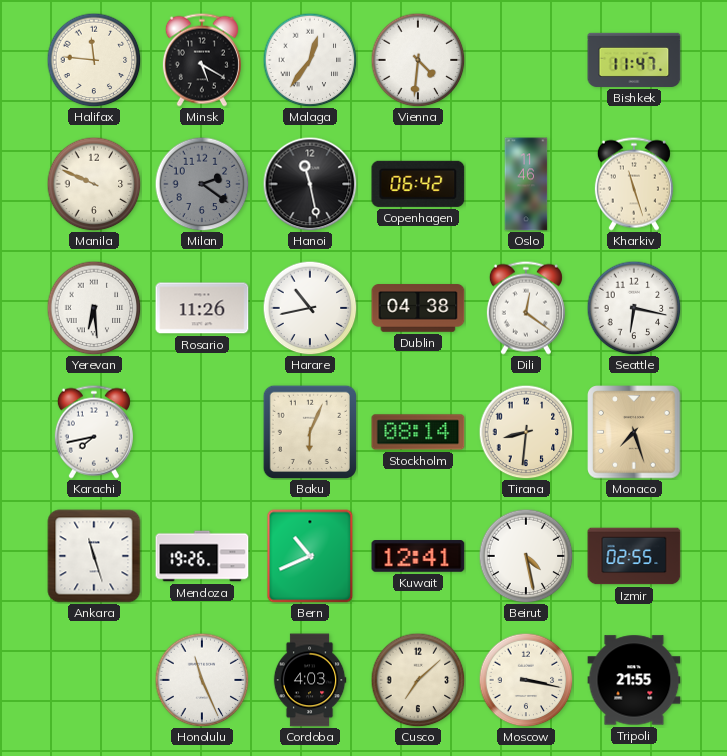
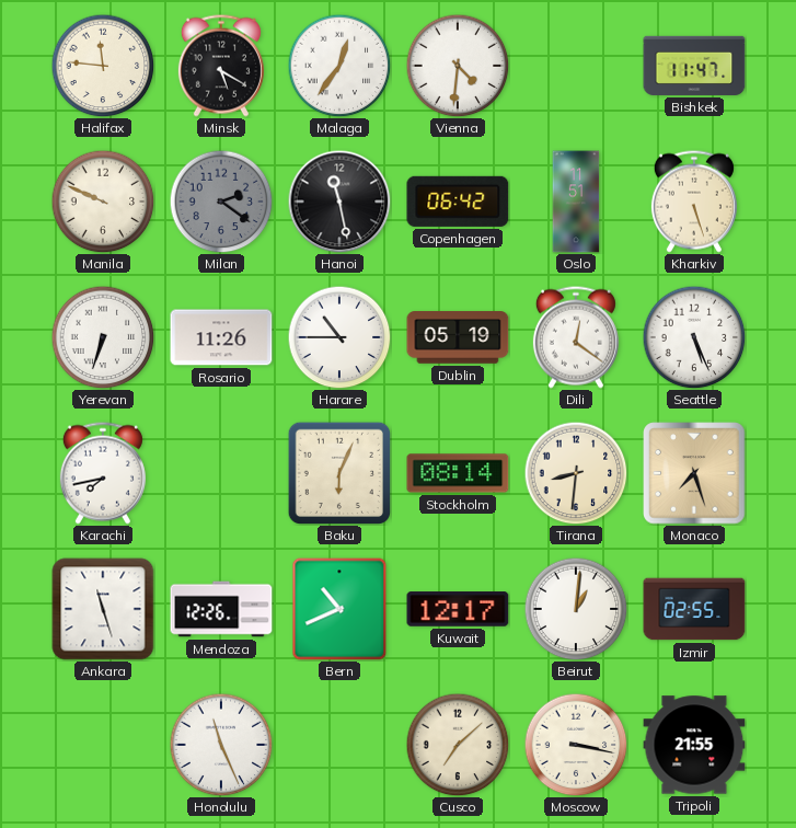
Oslo: 11:46 -> 11:51 (576, 202)
Kharkiv: 11:27 -> 5:27 (694, 202)
Yerevan: 6:29 -> 6:33 (103, 337)
Harare: 10:43 -> 10:45 (339, 337)
Dublin: 04:38 -> 05:19 (458, 337)
Seattle: 6:17 -> 5:26 (694, 337)
Mendoza: 19:26 -> 12:26 (221, 609)
Kuwait: 12:41 -> 12:17 (458, 609)
Beirut: 4:28 -> 1:01 (576, 609)
Cordoba: 4:03 -> none (310, 680)
